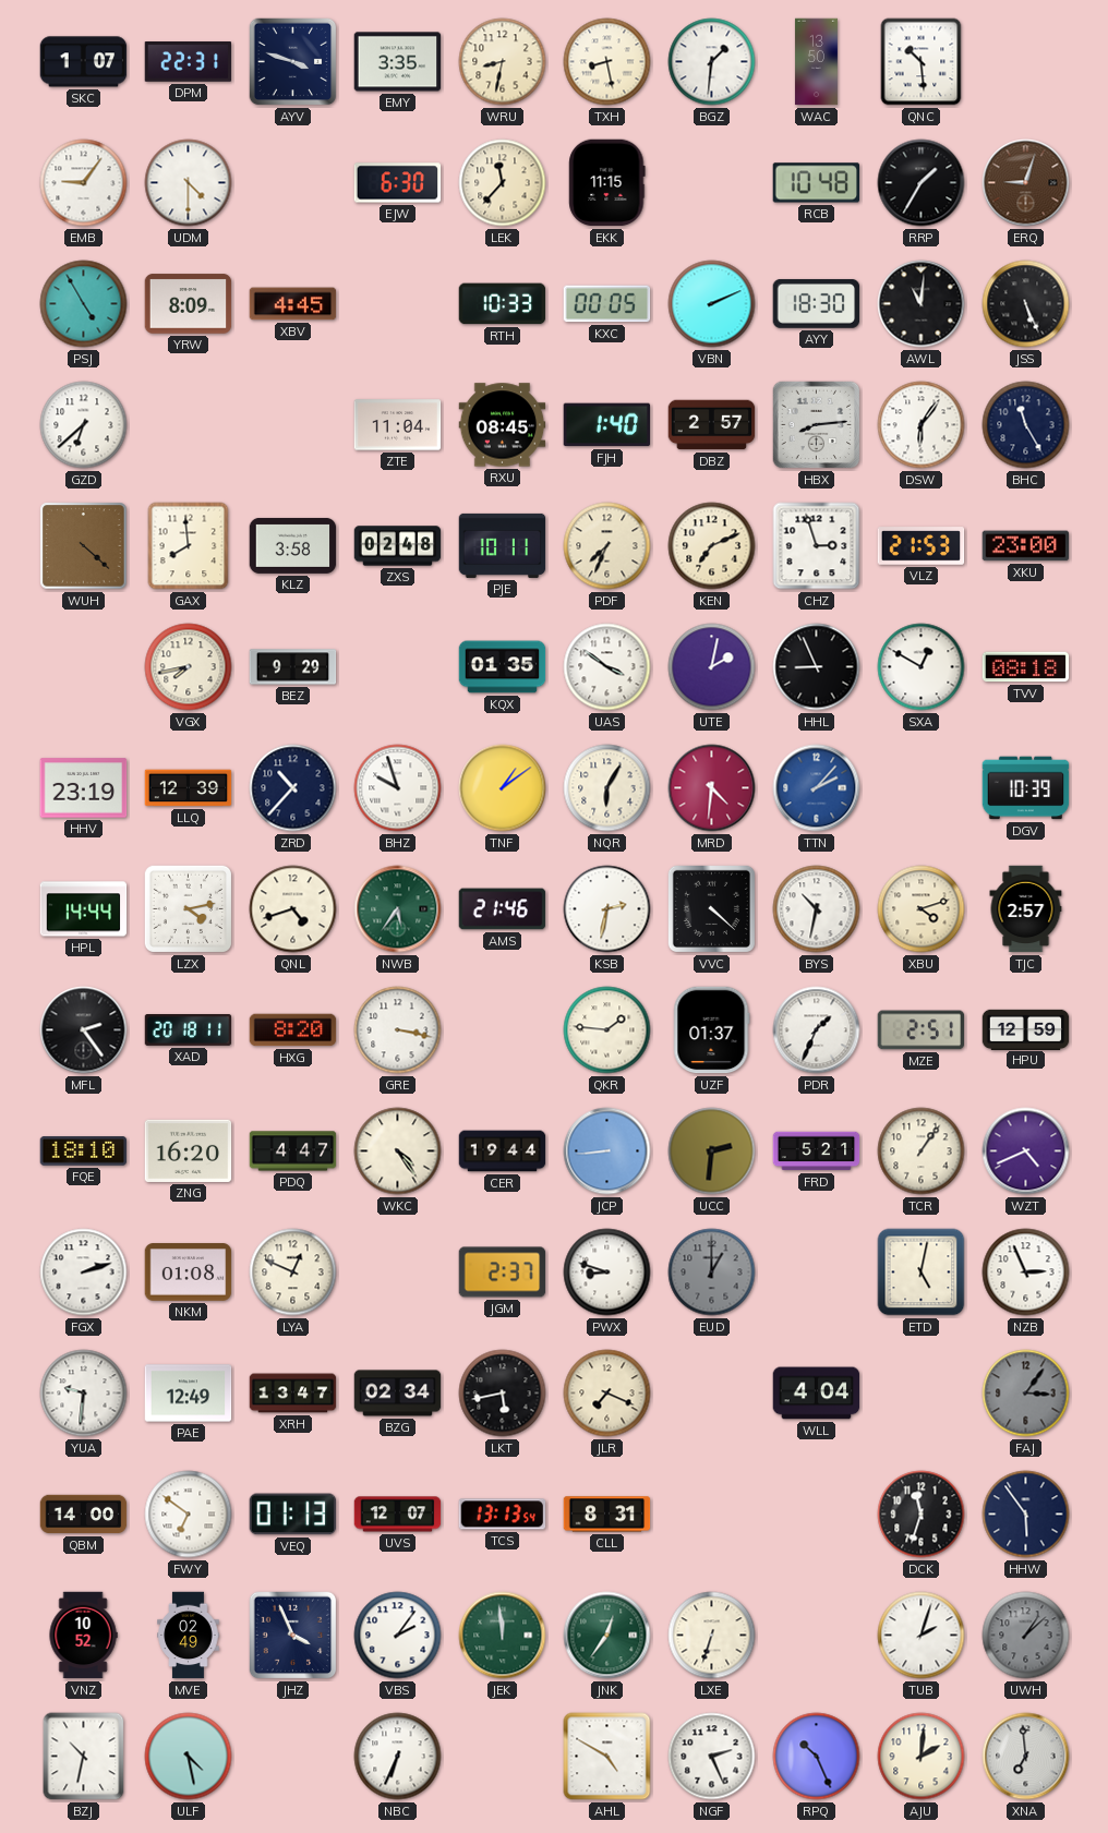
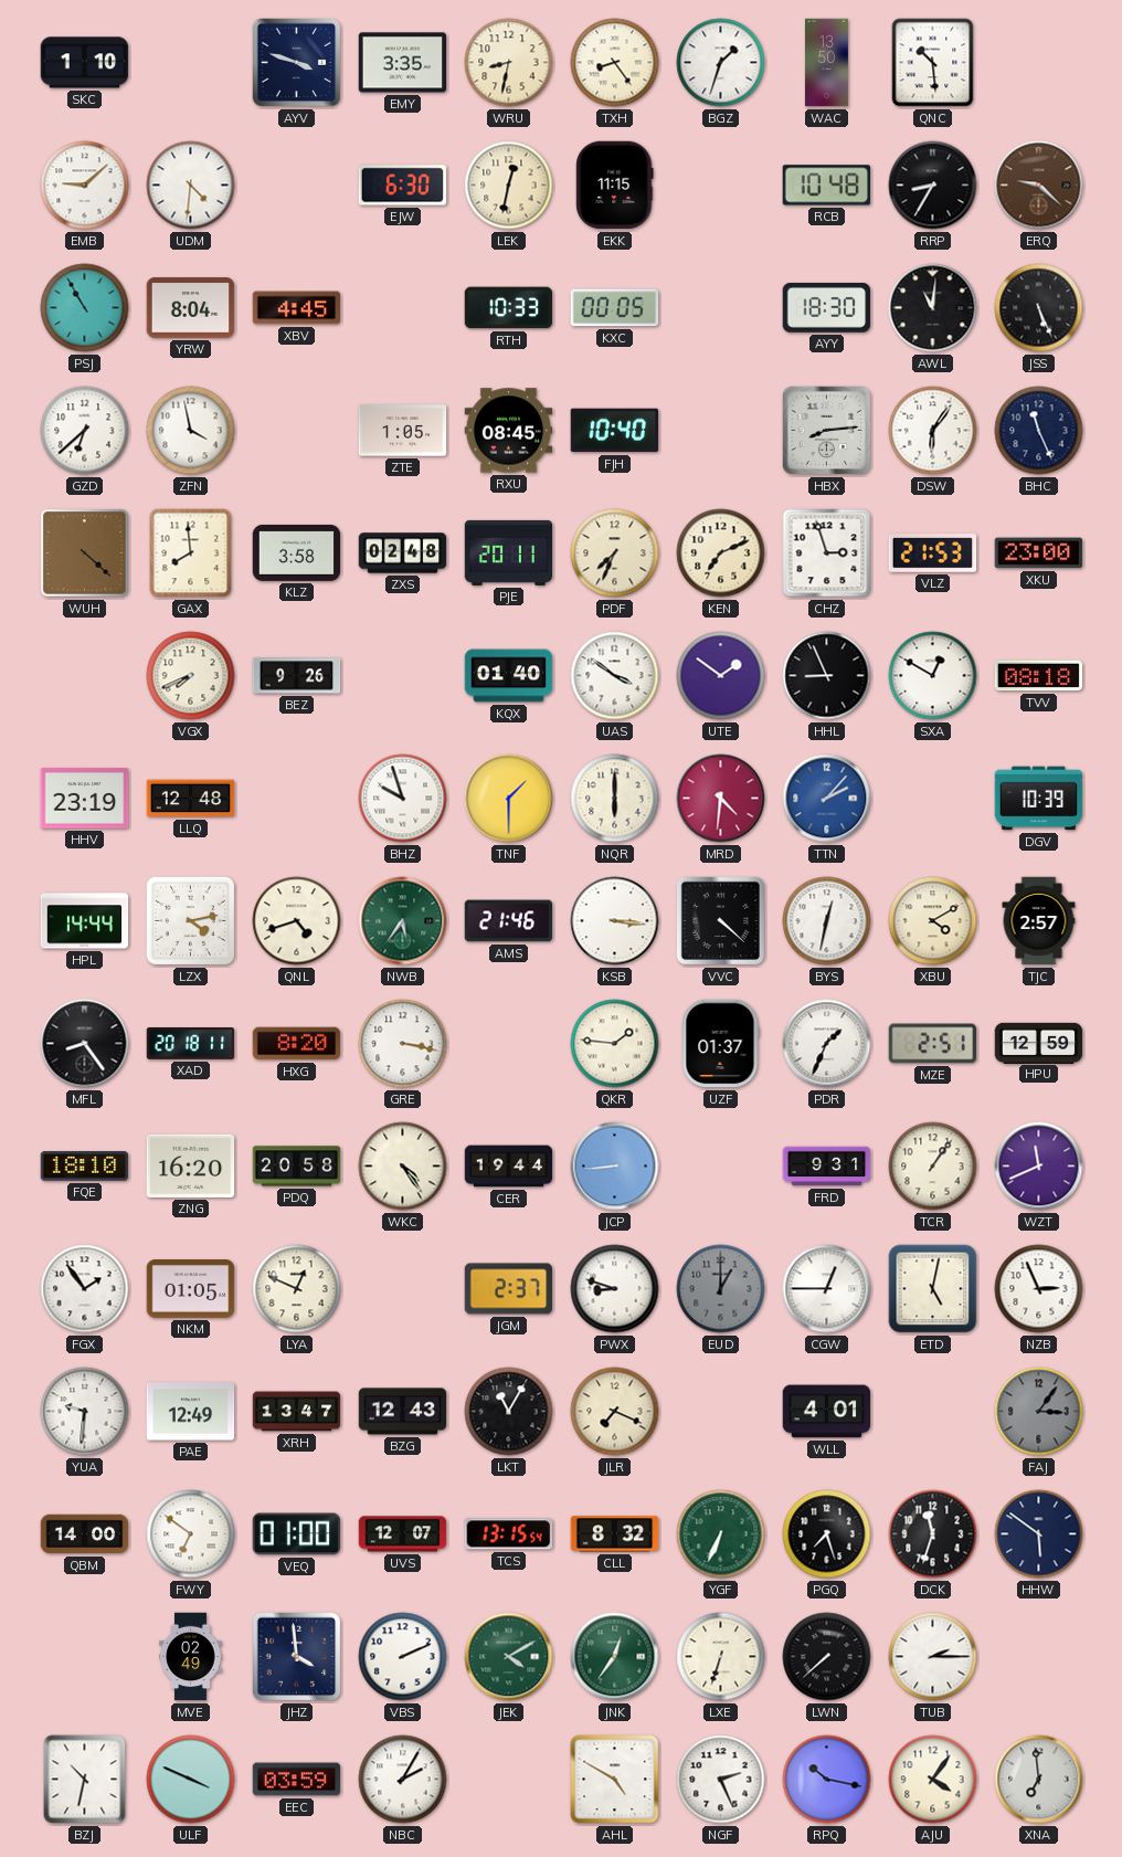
SKC: 1:07 -> 1:10 (85, 63)
DPM: 22:31 -> none (189, 62)
TXH: 8:28 -> 8:24 (615, 63)
BGZ: 1:31 -> 1:33 (721, 63)
EMB: 9:06 -> 9:08 (85, 186)
UDM: 4:30 -> 4:31 (191, 186)
LEK: 11:37 -> 12:32 (509, 186)
RRP: 1:35 -> 8:35 (933, 186)
ERQ: 9:03 -> 9:22 (1039, 186)
PSJ: 4:55 -> 10:55 (85, 308)
YRW: 8:09 -> 8:04 (191, 308)
VBN: 2:11 -> none (712, 304)
ZFN: none -> 3:58 (191, 431)
ZTE: 11:04 -> 1:05 (403, 431)
FJH: 1:40 -> 10:40 (615, 431)
DBZ: 2:57 -> none (712, 425)
BHC: 11:25 -> 11:26 (1039, 431)
PJE: 10:11 -> 20:11 (509, 552)
VGX: 7:43 -> 7:41 (191, 676)
BEZ: 9:29 -> 9:26 (297, 676)
KQX: 01:35 -> 01:40 (509, 676)
UTE: 2:02 -> 1:51 (721, 676)
LLQ: 12:39 -> 12:48 (191, 799)
ZRD: 10:37 -> none (293, 788)
TNF: 1:09 -> 1:30 (509, 799)
NQR: 6:05 -> 6:00 (615, 799)
KSB: 2:32 -> 3:16 (615, 921)
BYS: 10:32 -> 12:32 (827, 921)
XBU: 4:12 -> 4:10 (933, 921)
MFL: 2:24 -> 8:24 (85, 1044)
PDQ: 4:47 -> 20:58 (297, 1167)
UCC: 2:31 -> none (712, 1151)
FRD: 5:21 -> 9:31 (827, 1167)
WZT: 4:41 -> 11:41 (1039, 1167)
FGX: 2:12 -> 1:54 (85, 1289)
NKM: 01:08 -> 01:05 (191, 1289)
CGW: none -> 12:45 (827, 1289)
BZG: 02:34 -> 12:43 (403, 1412)
LKT: 5:43 -> 11:05 (509, 1412)
WLL: 4:04 -> 4:01 (827, 1412)
VEQ: 01:13 -> 01:00 (297, 1534)
TCS: 13:13 -> 13:15 (509, 1534)
CLL: 8:31 -> 8:32 (615, 1534)
YGF: none -> 6:34 (721, 1534)
PGQ: none -> 7:27 (827, 1534)
HHW: 5:54 -> 5:51 (1039, 1534)
VNZ: 10:52 -> none (83, 1636)
JHZ: 3:56 -> 3:59 (297, 1657)
VBS: 2:06 -> 2:11 (403, 1657)
JEK: 11:59 -> 4:10 (509, 1657)
LWN: none -> 7:38 (827, 1657)
TUB: 2:03 -> 2:15 (933, 1657)
UWH: 1:08 -> none (1026, 1636)
ULF: 4:28 -> 3:49 (191, 1780)
EEC: none -> 03:59 (297, 1780)
NBC: 6:34 -> 2:05 (403, 1780)
RPQ: 10:26 -> 10:17 (827, 1780)
AJU: 2:01 -> 4:06 (933, 1780)
